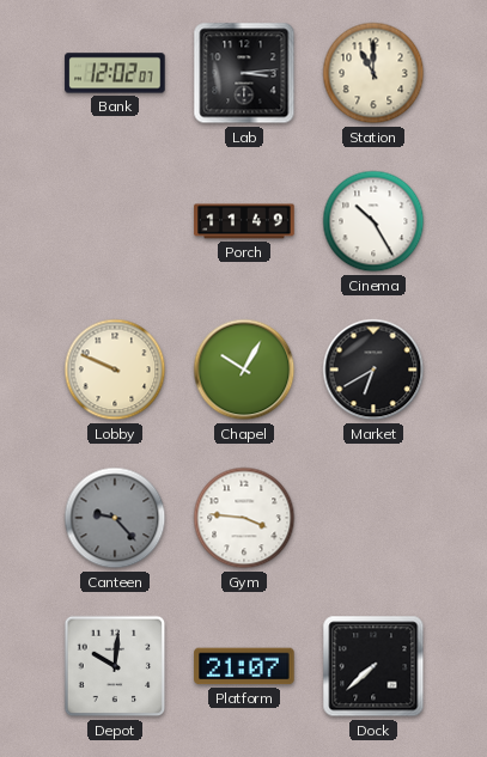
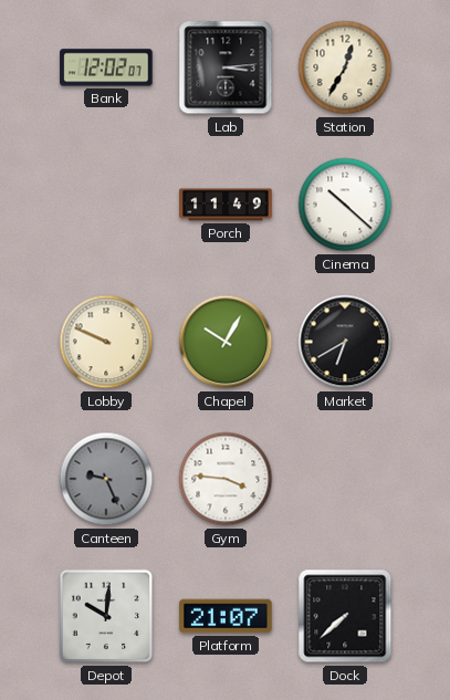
Station: 11:00 -> 12:35 (345, 67)
Cinema: 10:25 -> 10:22 (345, 205)
Canteen: 9:23 -> 9:26 (106, 479)
